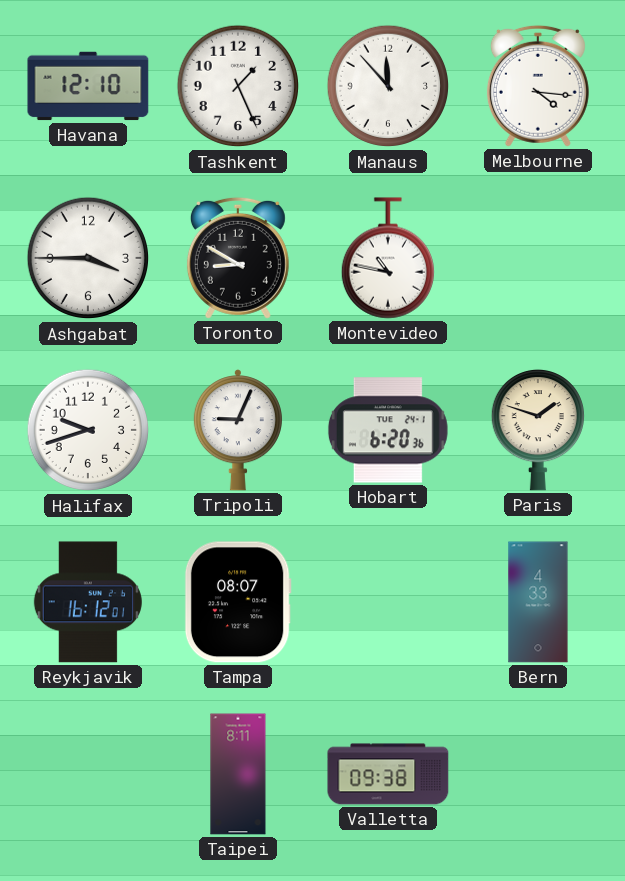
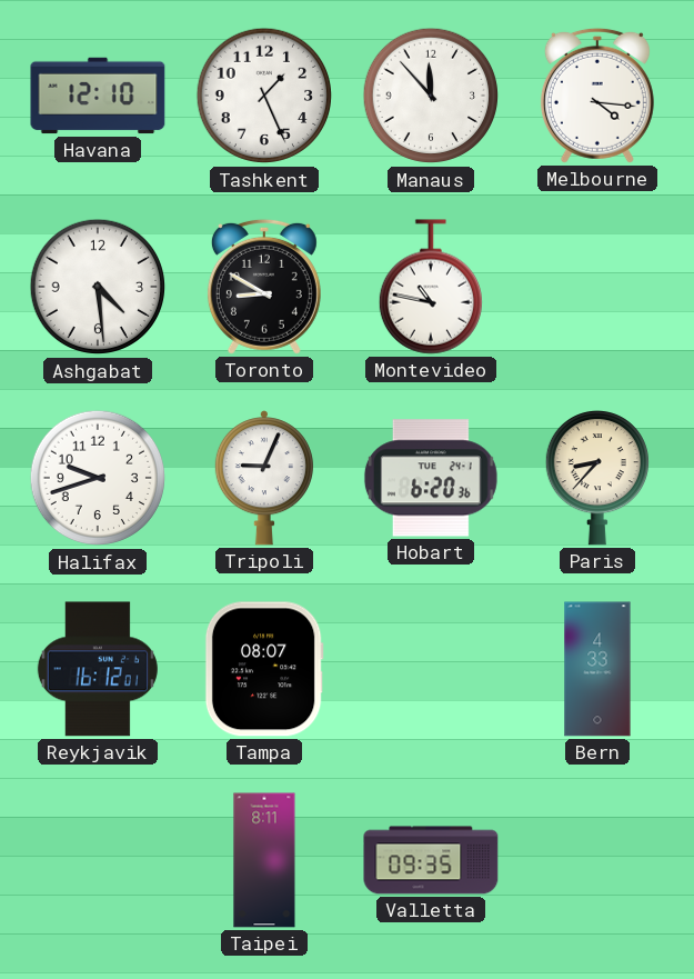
Ashgabat: 3:45 -> 4:29 (98, 287)
Paris: 1:48 -> 8:37 (596, 478)
Valletta: 09:38 -> 09:35 (431, 860)
